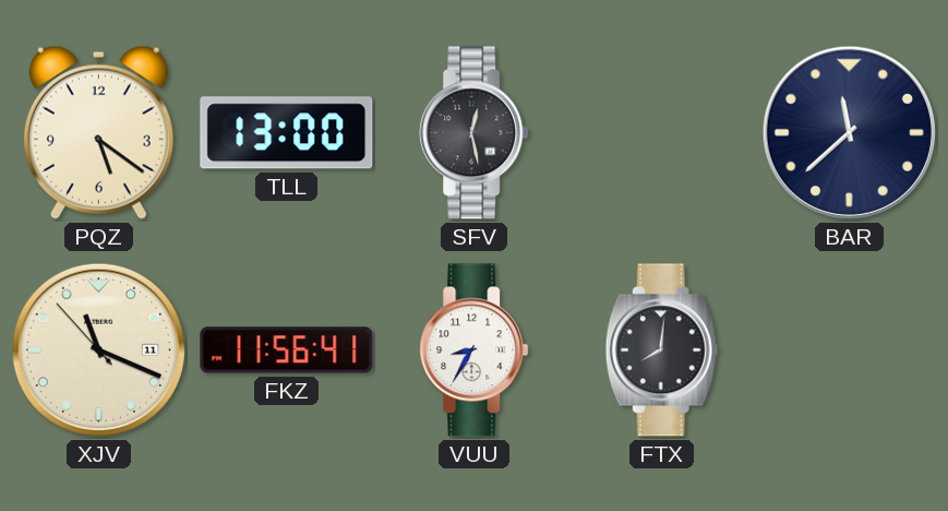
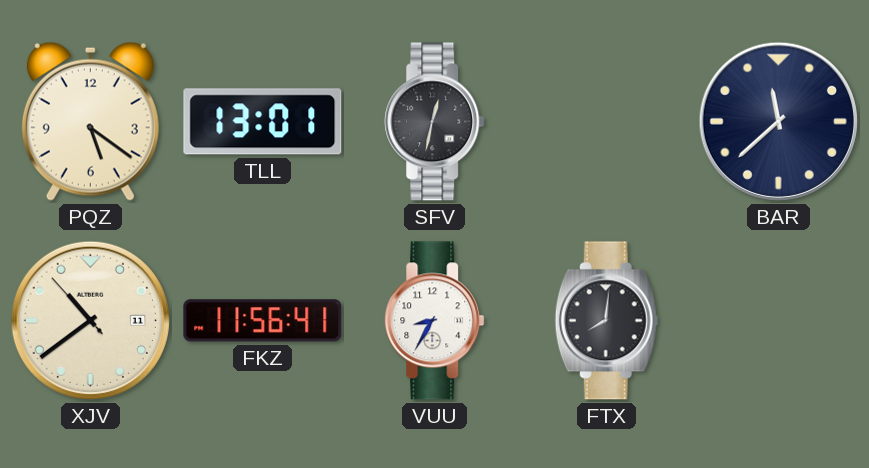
TLL: 13:00 -> 13:01 (263, 122)
SFV: 12:28 -> 12:32 (435, 122)
XJV: 11:18 -> 10:38 (90, 320)
